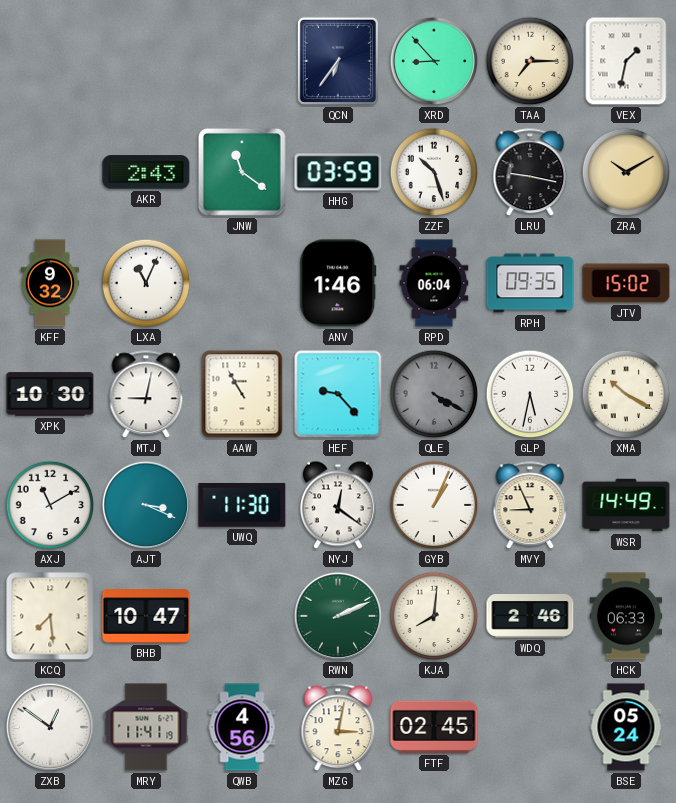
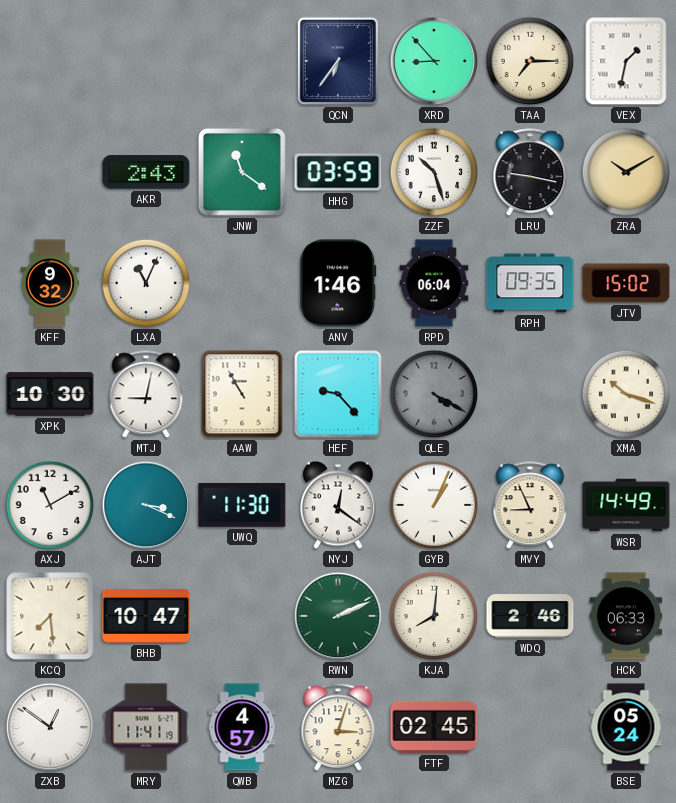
GLP: 5:32 -> none (530, 394)
XMA: 10:20 -> 10:18 (626, 394)
QWB: 4:56 -> 4:57 (242, 727)
MZG: 3:02 -> 3:03 (338, 728)
